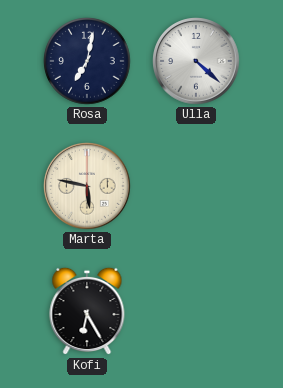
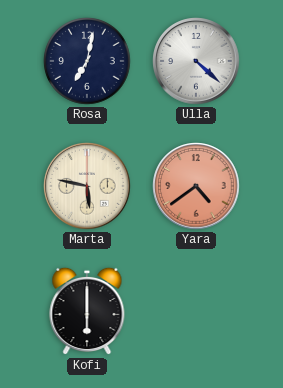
Yara: none -> 4:39 (196, 186)
Kofi: 6:25 -> 6:00 (87, 311)
